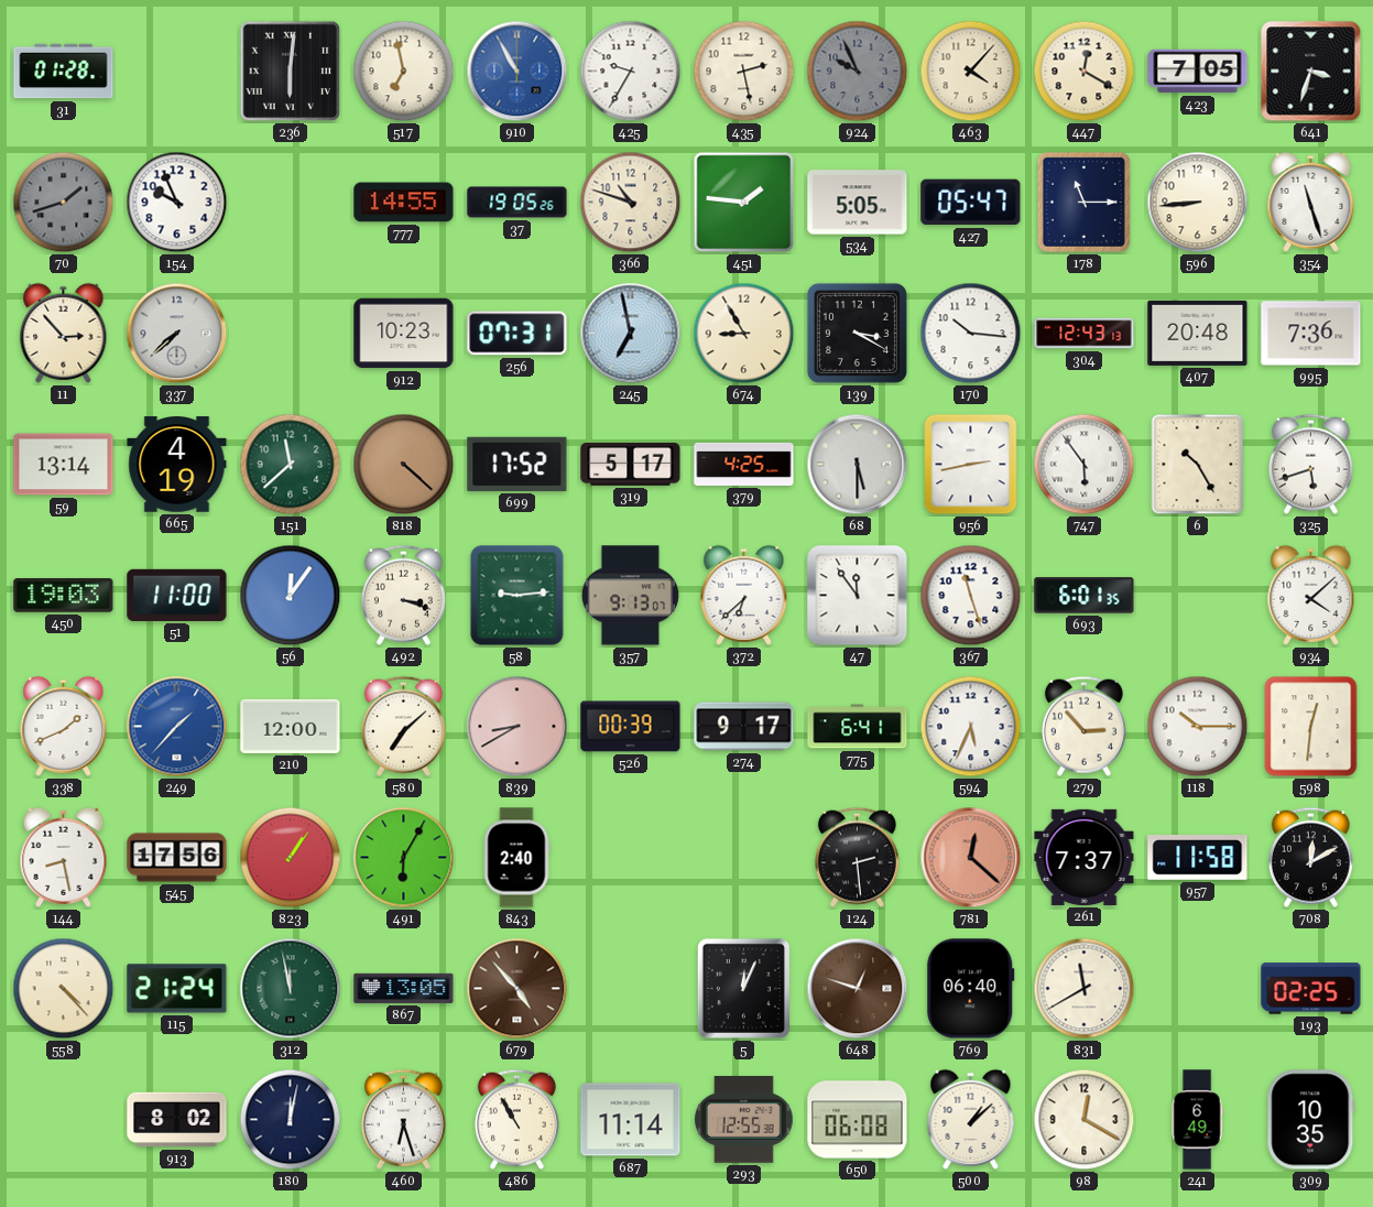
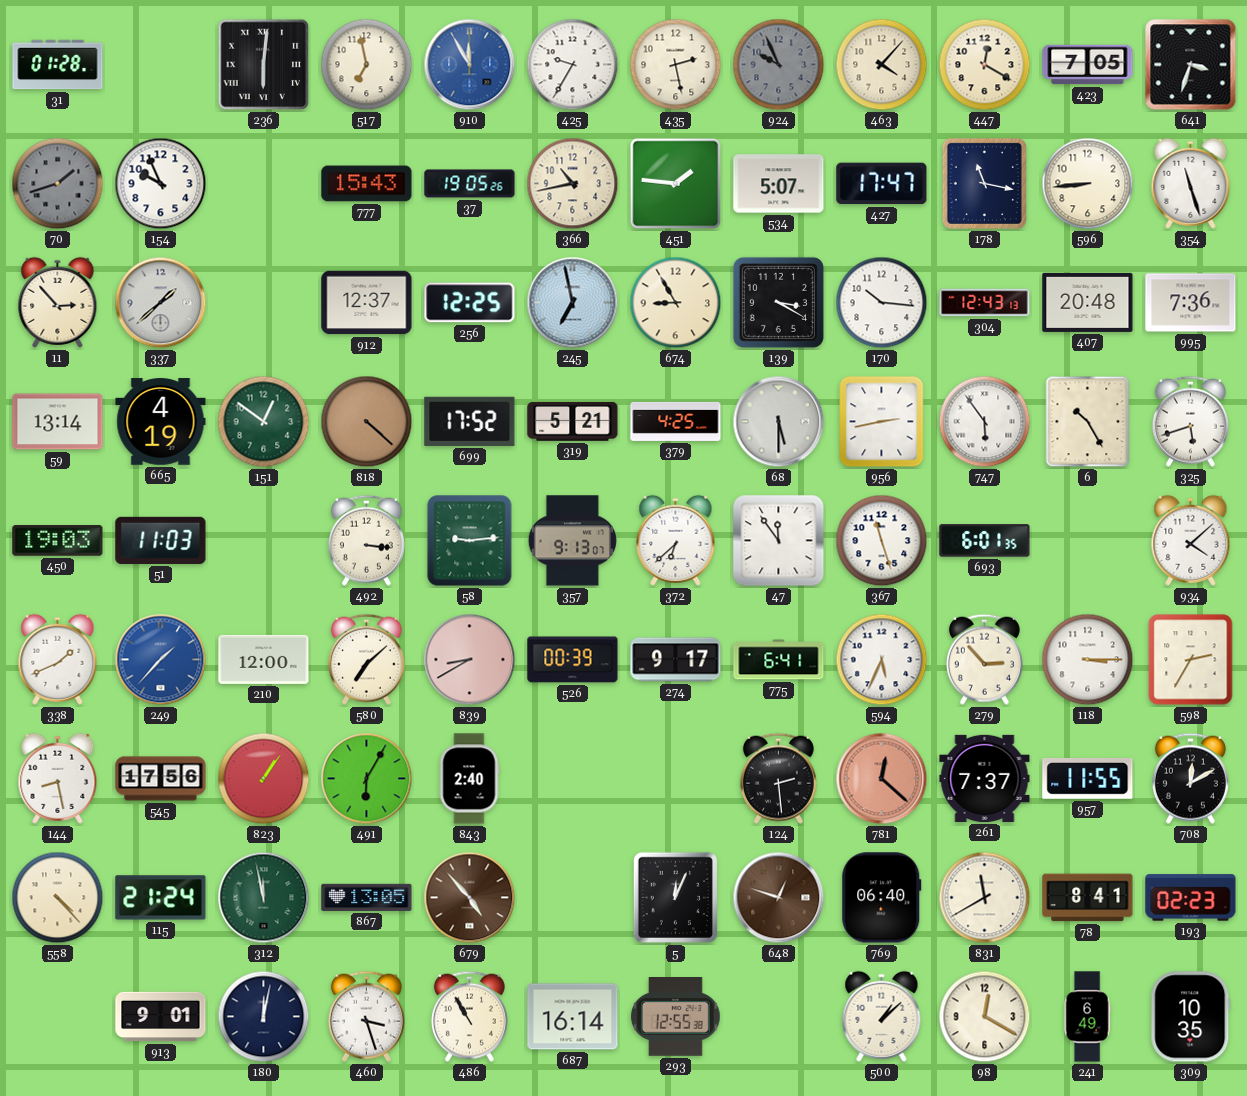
910: 10:55 -> 11:55 (470, 65)
777: 14:55 -> 15:43 (367, 184)
366: 10:48 -> 10:43 (573, 184)
534: 5:05 -> 5:07 (779, 184)
427: 05:47 -> 17:47 (882, 184)
178: 11:15 -> 11:17 (984, 183)
337: 7:38 -> 1:38 (161, 303)
912: 10:23 -> 12:37 (367, 303)
256: 07:31 -> 12:25 (470, 303)
151: 11:38 -> 12:51 (264, 422)
319: 5:17 -> 5:21 (573, 421)
51: 11:00 -> 11:03 (161, 540)
56: 12:06 -> none (291, 596)
492: 3:18 -> 3:16 (366, 540)
118: 10:15 -> 3:15 (1088, 660)
598: 12:31 -> 2:35 (1191, 660)
957: 11:58 -> 11:55 (1088, 779)
78: none -> 8:41 (1088, 898)
193: 02:25 -> 02:23 (1191, 898)
913: 8:02 -> 9:01 (161, 1017)
460: 6:27 -> 3:27 (366, 1016)
687: 11:14 -> 16:14 (573, 1017)
650: 06:08 -> none (858, 1120)
